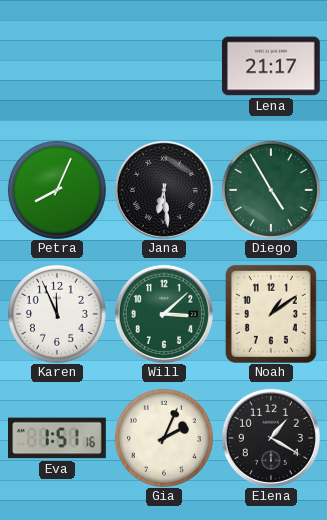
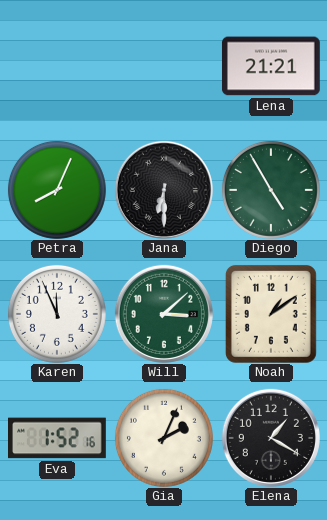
Lena: 21:17 -> 21:21 (271, 66)
Jana: 6:29 -> 6:30 (164, 190)
Eva: 1:51 -> 1:52 (58, 438)
